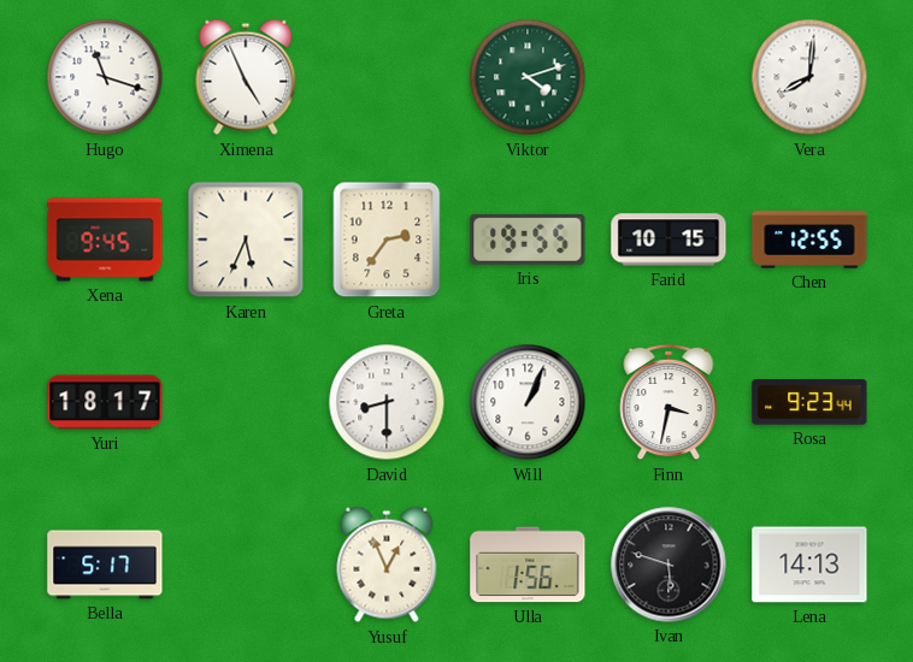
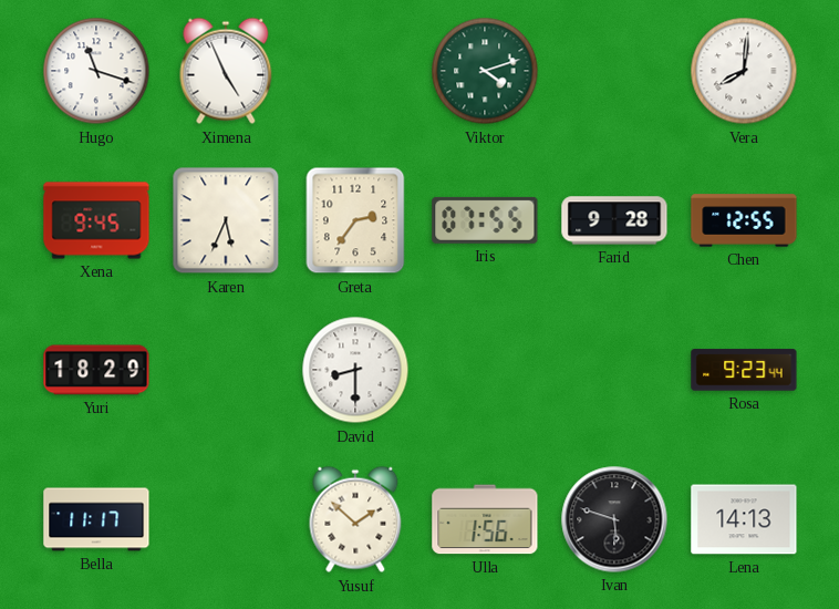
Iris: 19:55 -> 07:55 (485, 220)
Farid: 10:15 -> 9:28 (614, 220)
Yuri: 18:17 -> 18:29 (96, 370)
Will: 1:04 -> none (528, 402)
Finn: 3:32 -> none (668, 402)
Bella: 5:17 -> 11:17 (96, 519)
Yusuf: 12:56 -> 1:52 (355, 519)
